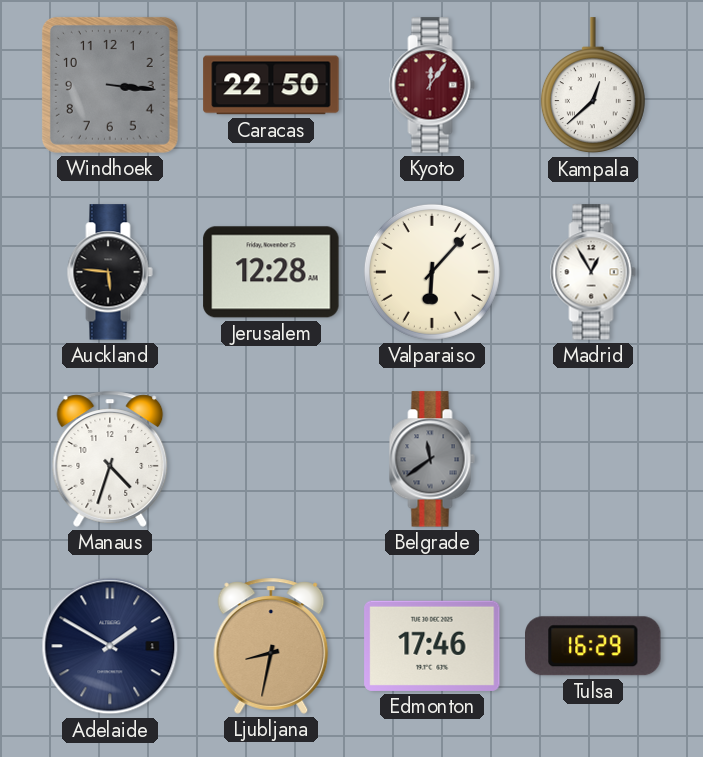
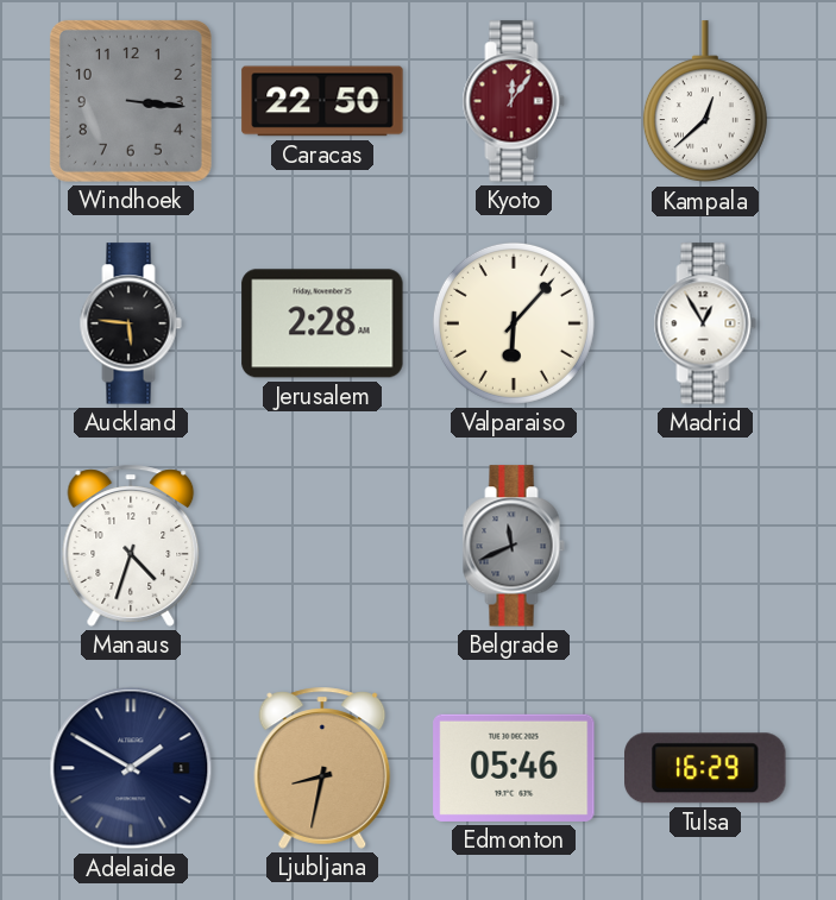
Jerusalem: 12:28 -> 2:28 (322, 323)
Belgrade: 11:39 -> 11:41 (514, 546)
Edmonton: 17:46 -> 05:46 (514, 768)
